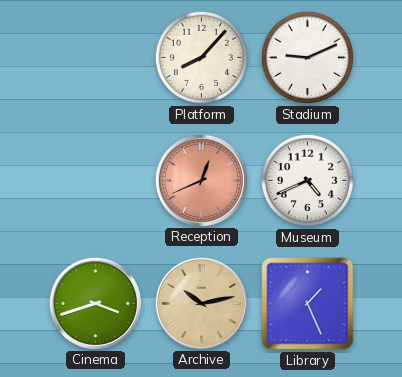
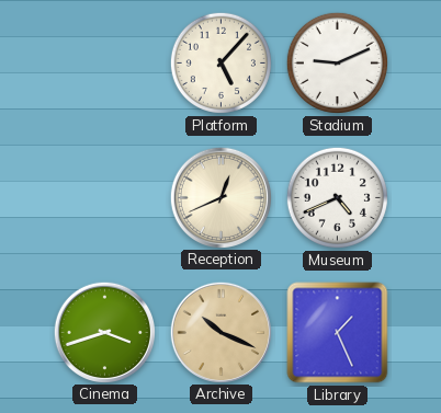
Platform: 8:07 -> 5:07 (220, 62)
Reception dial: salmon -> cream (220, 197)
Archive: 10:13 -> 10:19 (220, 332)
